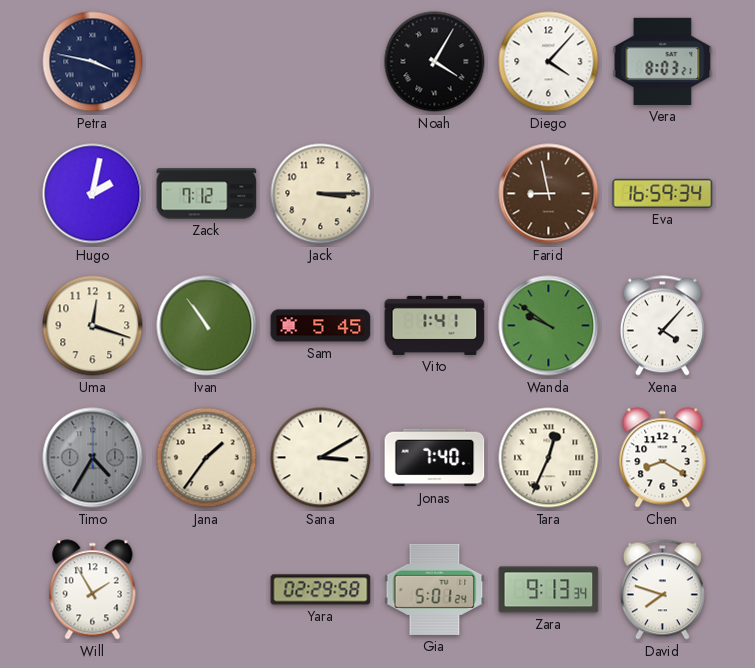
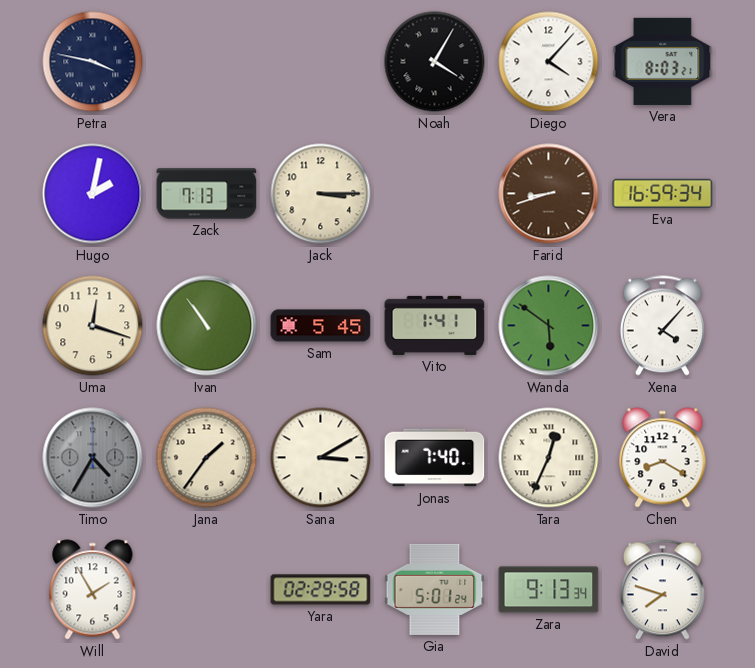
Zack: 7:12 -> 7:13 (207, 194)
Farid: 8:58 -> 8:42 (549, 194)
Wanda: 9:51 -> 5:51 (549, 326)
